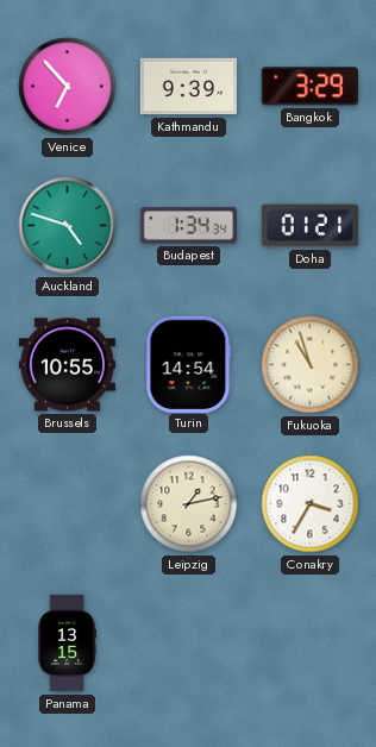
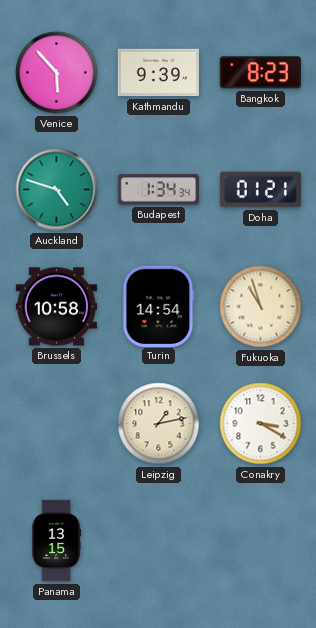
Venice: 6:53 -> 5:53 (57, 73)
Bangkok: 3:29 -> 8:23 (260, 73)
Brussels: 10:55 -> 10:58 (56, 307)
Conakry: 3:35 -> 3:20 (261, 424)
